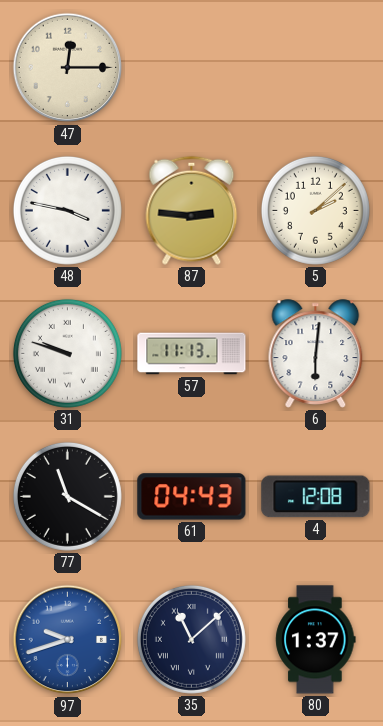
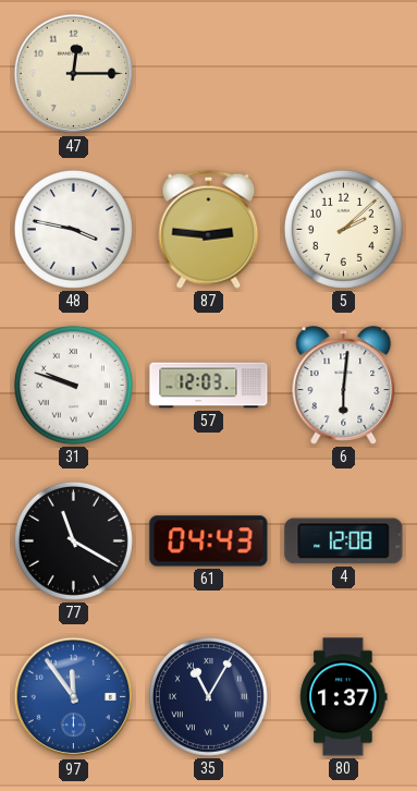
57: 11:13 -> 12:03 (209, 386)
97: 9:42 -> 11:54 (74, 697)
35: 11:08 -> 11:05 (208, 696)
